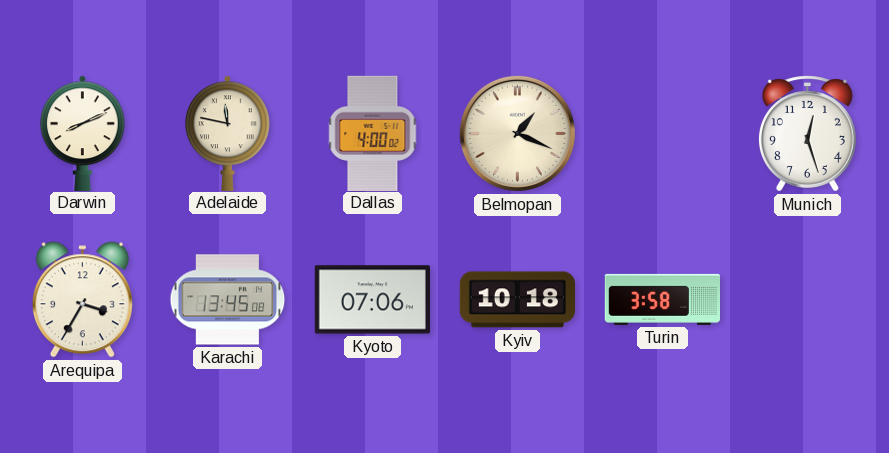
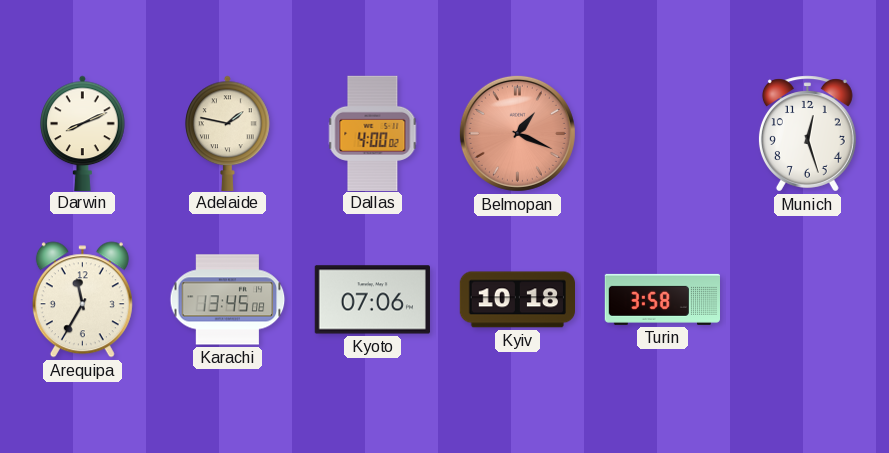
Adelaide: 11:47 -> 1:47 (228, 133)
Belmopan dial: cream -> salmon (517, 133)
Arequipa: 3:35 -> 11:35 (82, 300)
